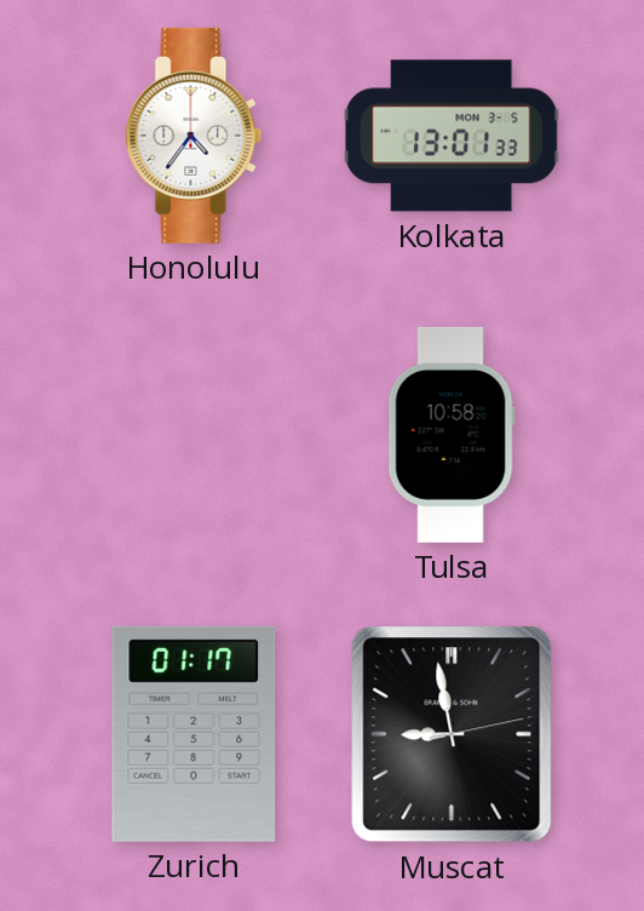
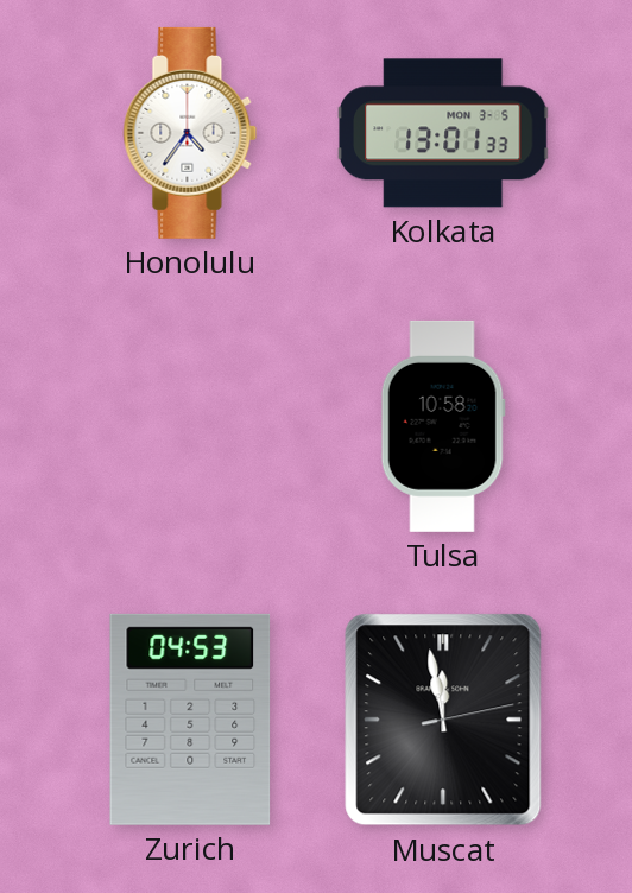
Zurich: 01:17 -> 04:53 (190, 720)
Muscat: 8:58 -> 11:58 (443, 720)
